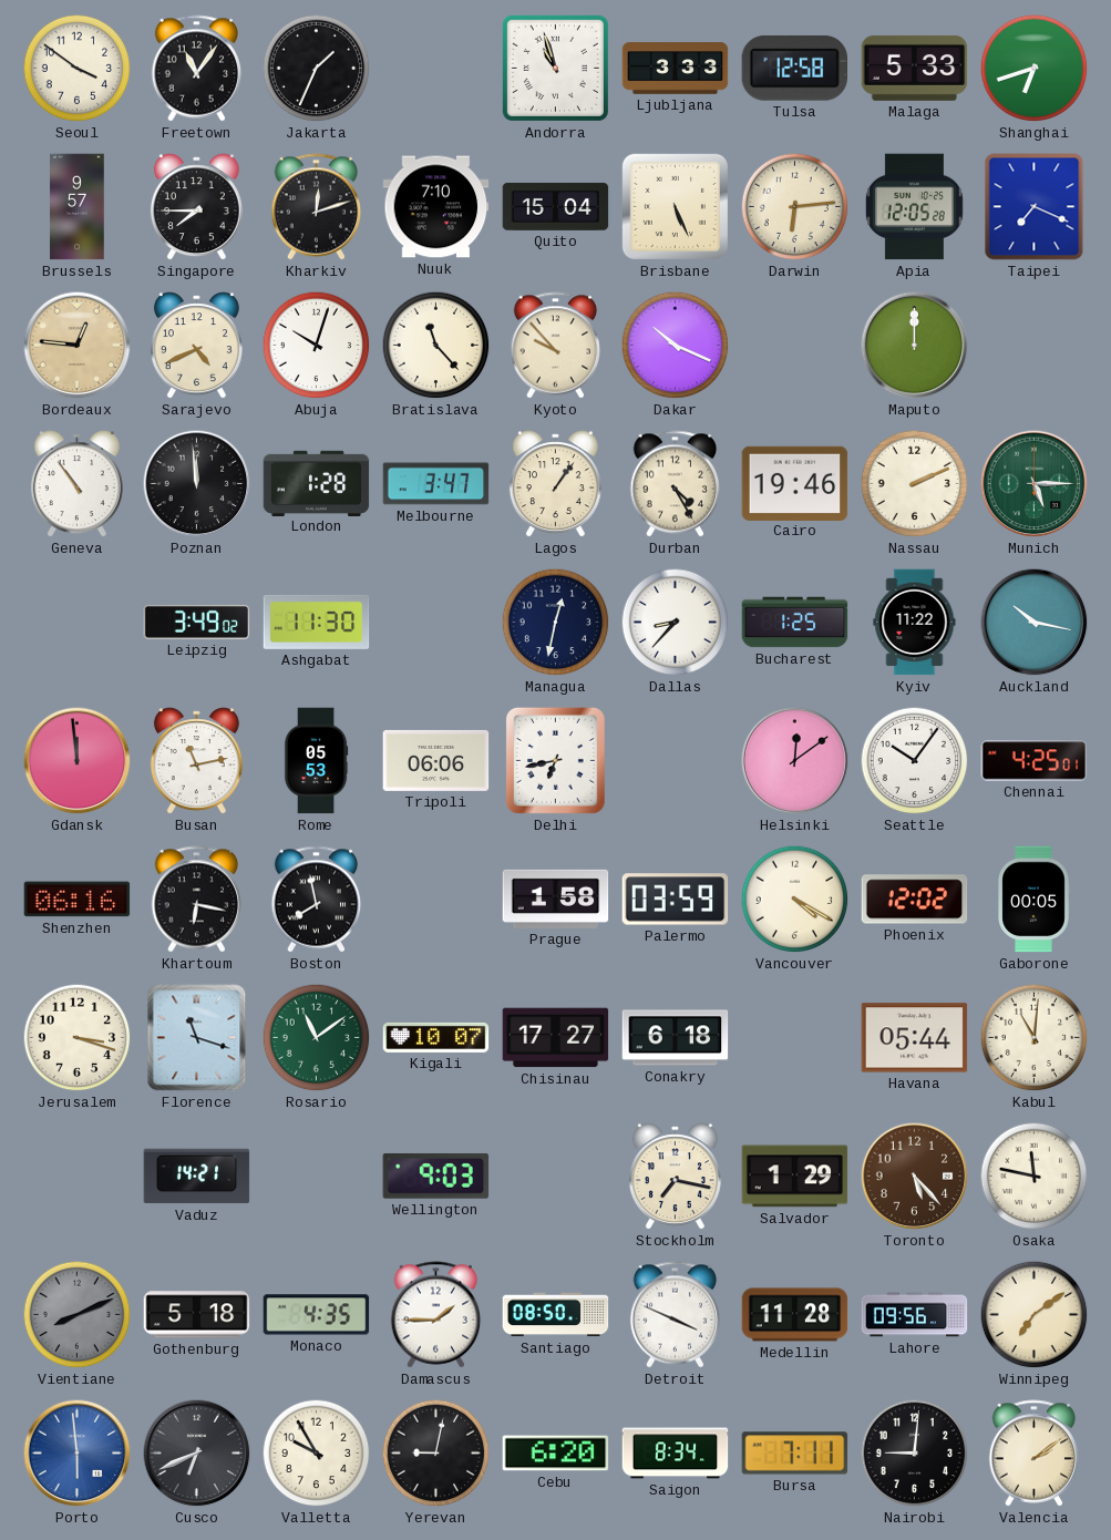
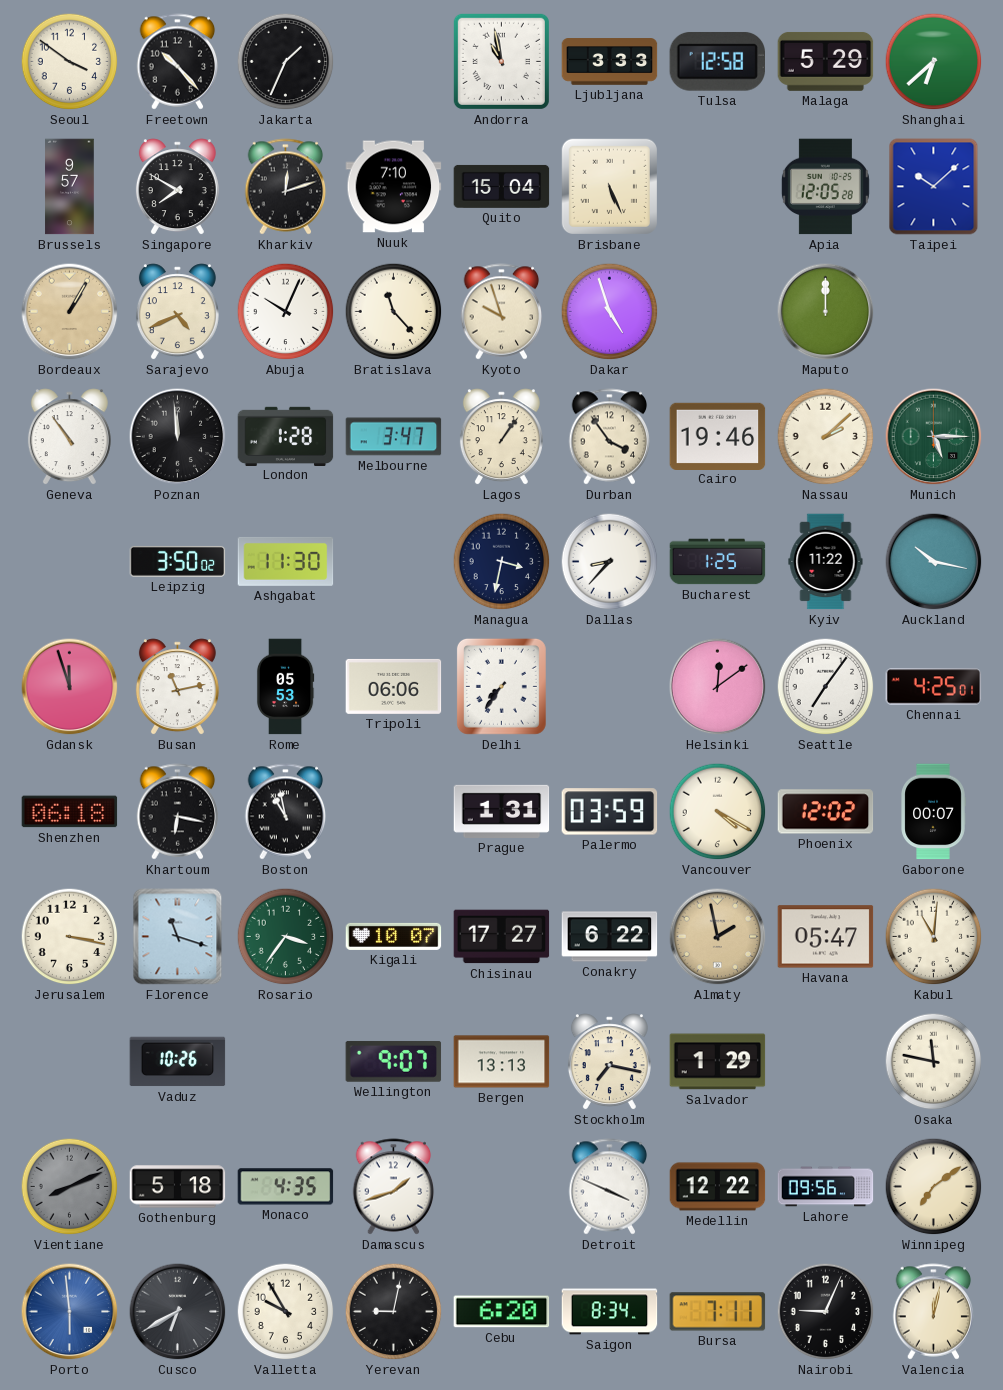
Freetown: 11:06 -> 10:23 (178, 62)
Andorra: 10:57 -> 10:58 (501, 61)
Malaga: 5:33 -> 5:29 (826, 61)
Shanghai: 6:42 -> 6:38 (934, 62)
Singapore: 7:45 -> 7:50 (177, 187)
Darwin: 6:14 -> none (795, 207)
Taipei: 7:19 -> 10:08 (934, 187)
Bordeaux: 12:46 -> 1:05 (70, 312)
Abuja: 10:03 -> 10:04 (286, 312)
Kyoto: 9:53 -> 9:57 (502, 312)
Dakar: 10:19 -> 4:57 (610, 312)
Durban: 4:25 -> 3:54 (610, 437)
Nassau: 2:11 -> 2:08 (826, 437)
Leipzig: 3:49 -> 3:50 (178, 561)
Managua: 12:32 -> 3:32 (502, 562)
Gdansk: 11:59 -> 11:57 (70, 687)
Delhi: 6:43 -> 7:36 (501, 686)
Seattle: 10:06 -> 7:06 (826, 687)
Shenzhen: 06:16 -> 06:18 (70, 812)
Boston: 7:58 -> 10:58 (286, 812)
Prague: 1:58 -> 1:31 (502, 811)
Gaborone: 00:05 -> 00:07 (933, 812)
Jerusalem: 3:18 -> 3:17 (70, 937)
Rosario: 11:09 -> 3:36 (286, 937)
Conakry: 6:18 -> 6:22 (610, 937)
Almaty: none -> 1:58 (718, 937)
Havana: 05:44 -> 05:47 (826, 937)
Vaduz: 14:21 -> 10:26 (178, 1062)
Wellington: 9:03 -> 9:07 (394, 1061)
Bergen: none -> 13:13 (502, 1062)
Toronto: 5:23 -> none (915, 1177)
Damascus: 1:45 -> 1:42 (394, 1187)
Santiago: 08:50 -> none (556, 1315)
Medellin: 11:28 -> 12:22 (718, 1187)
Cusco: 6:41 -> 6:40 (178, 1312)
Nairobi: 9:01 -> 9:04 (826, 1312)
Valencia: 2:09 -> 12:02 (934, 1312)
